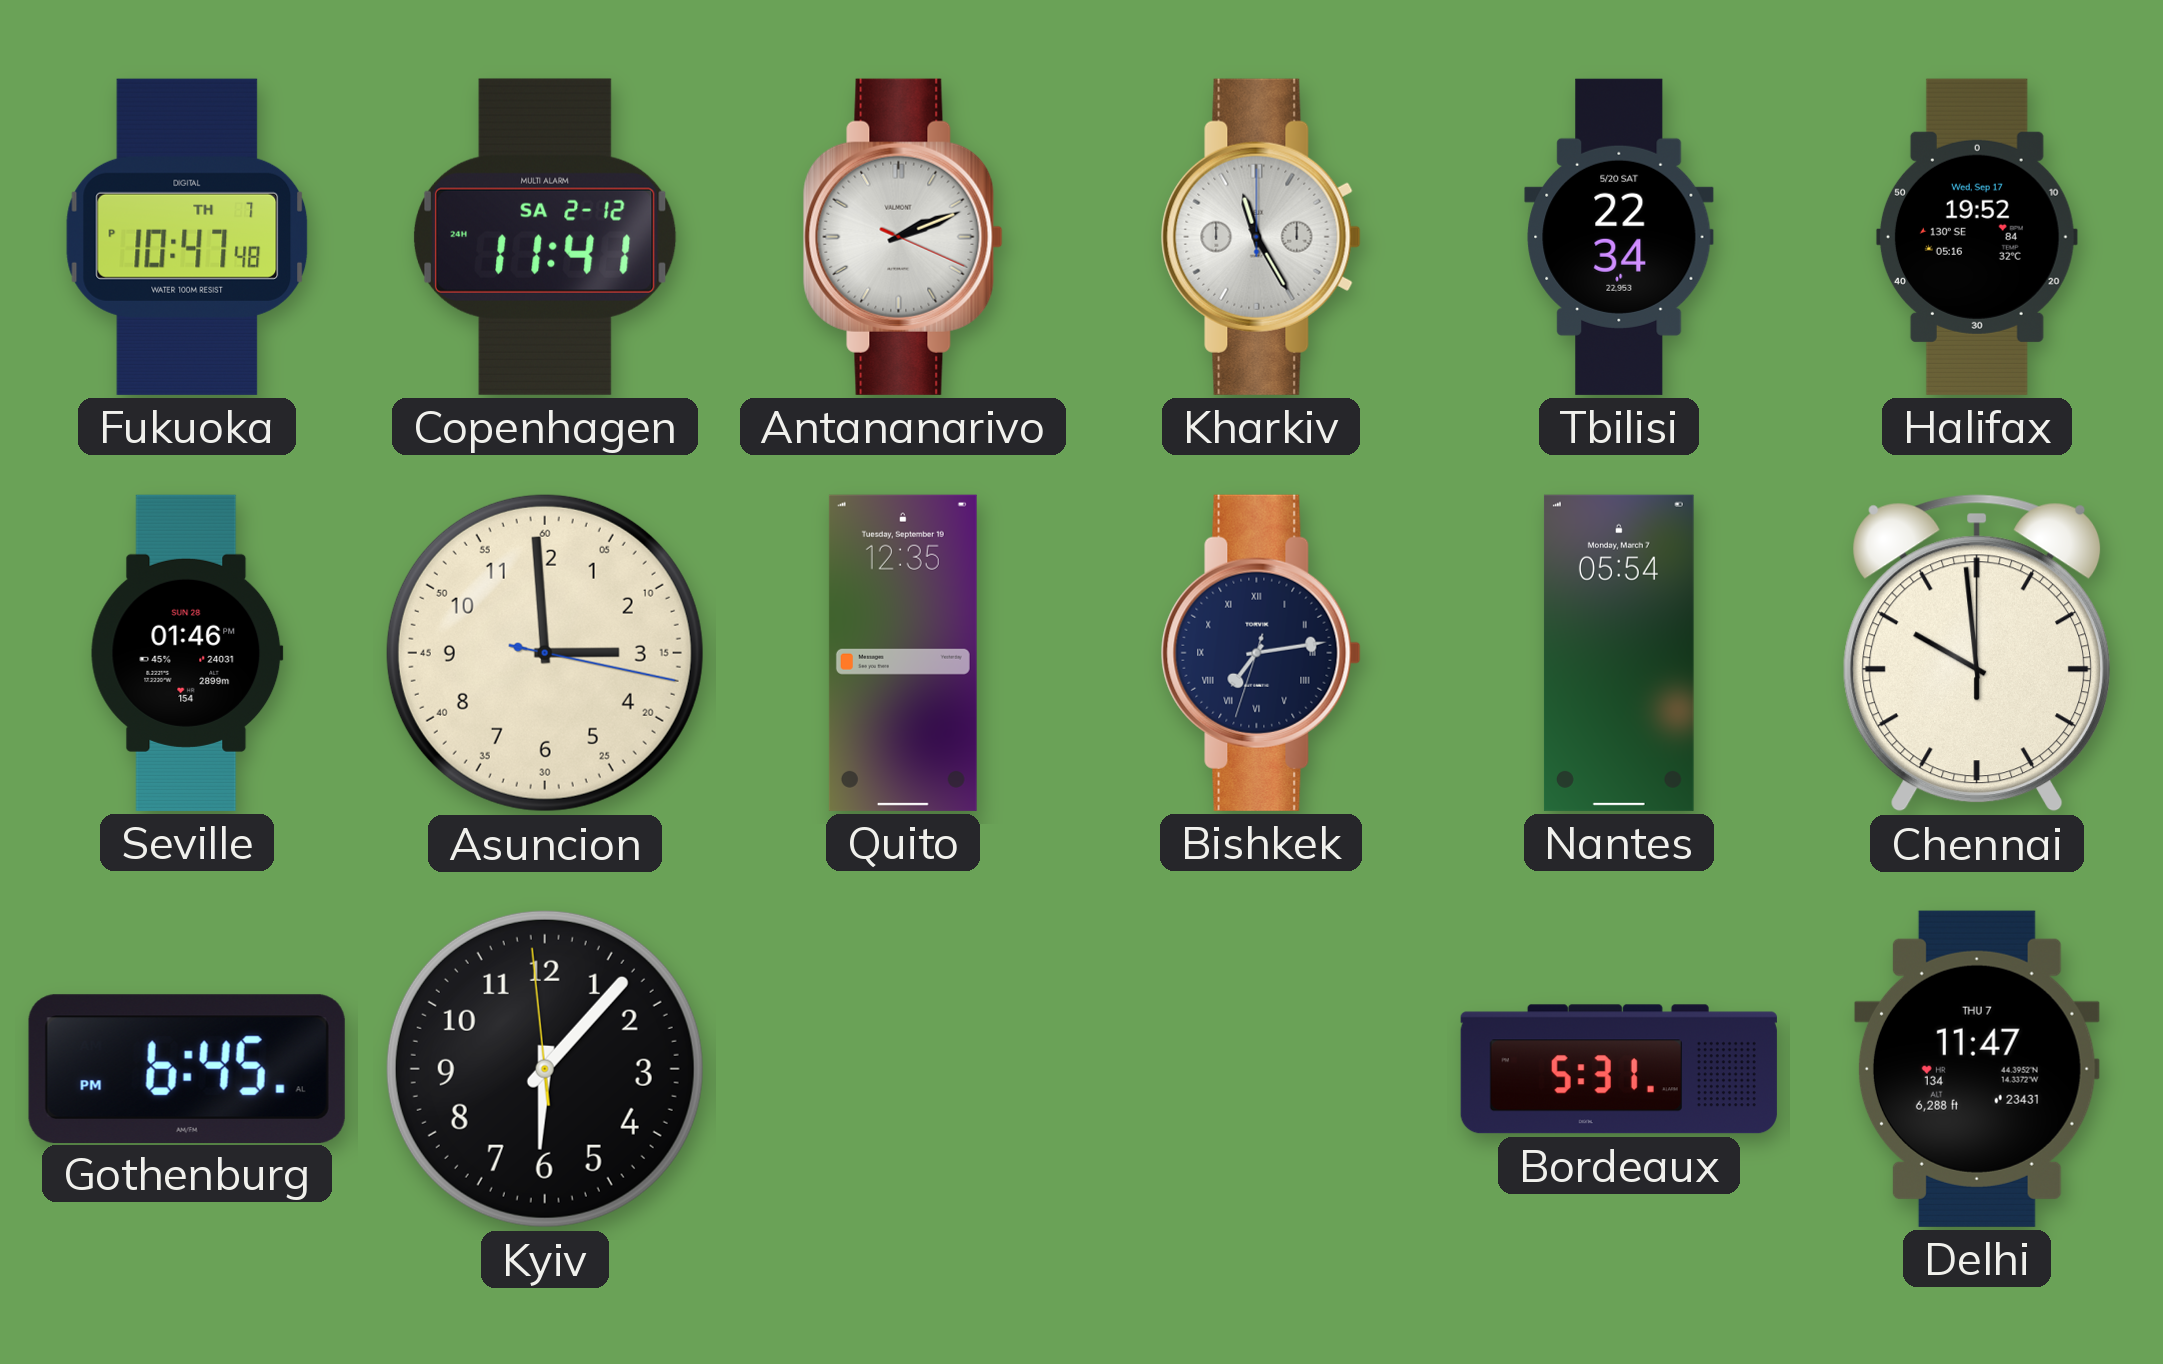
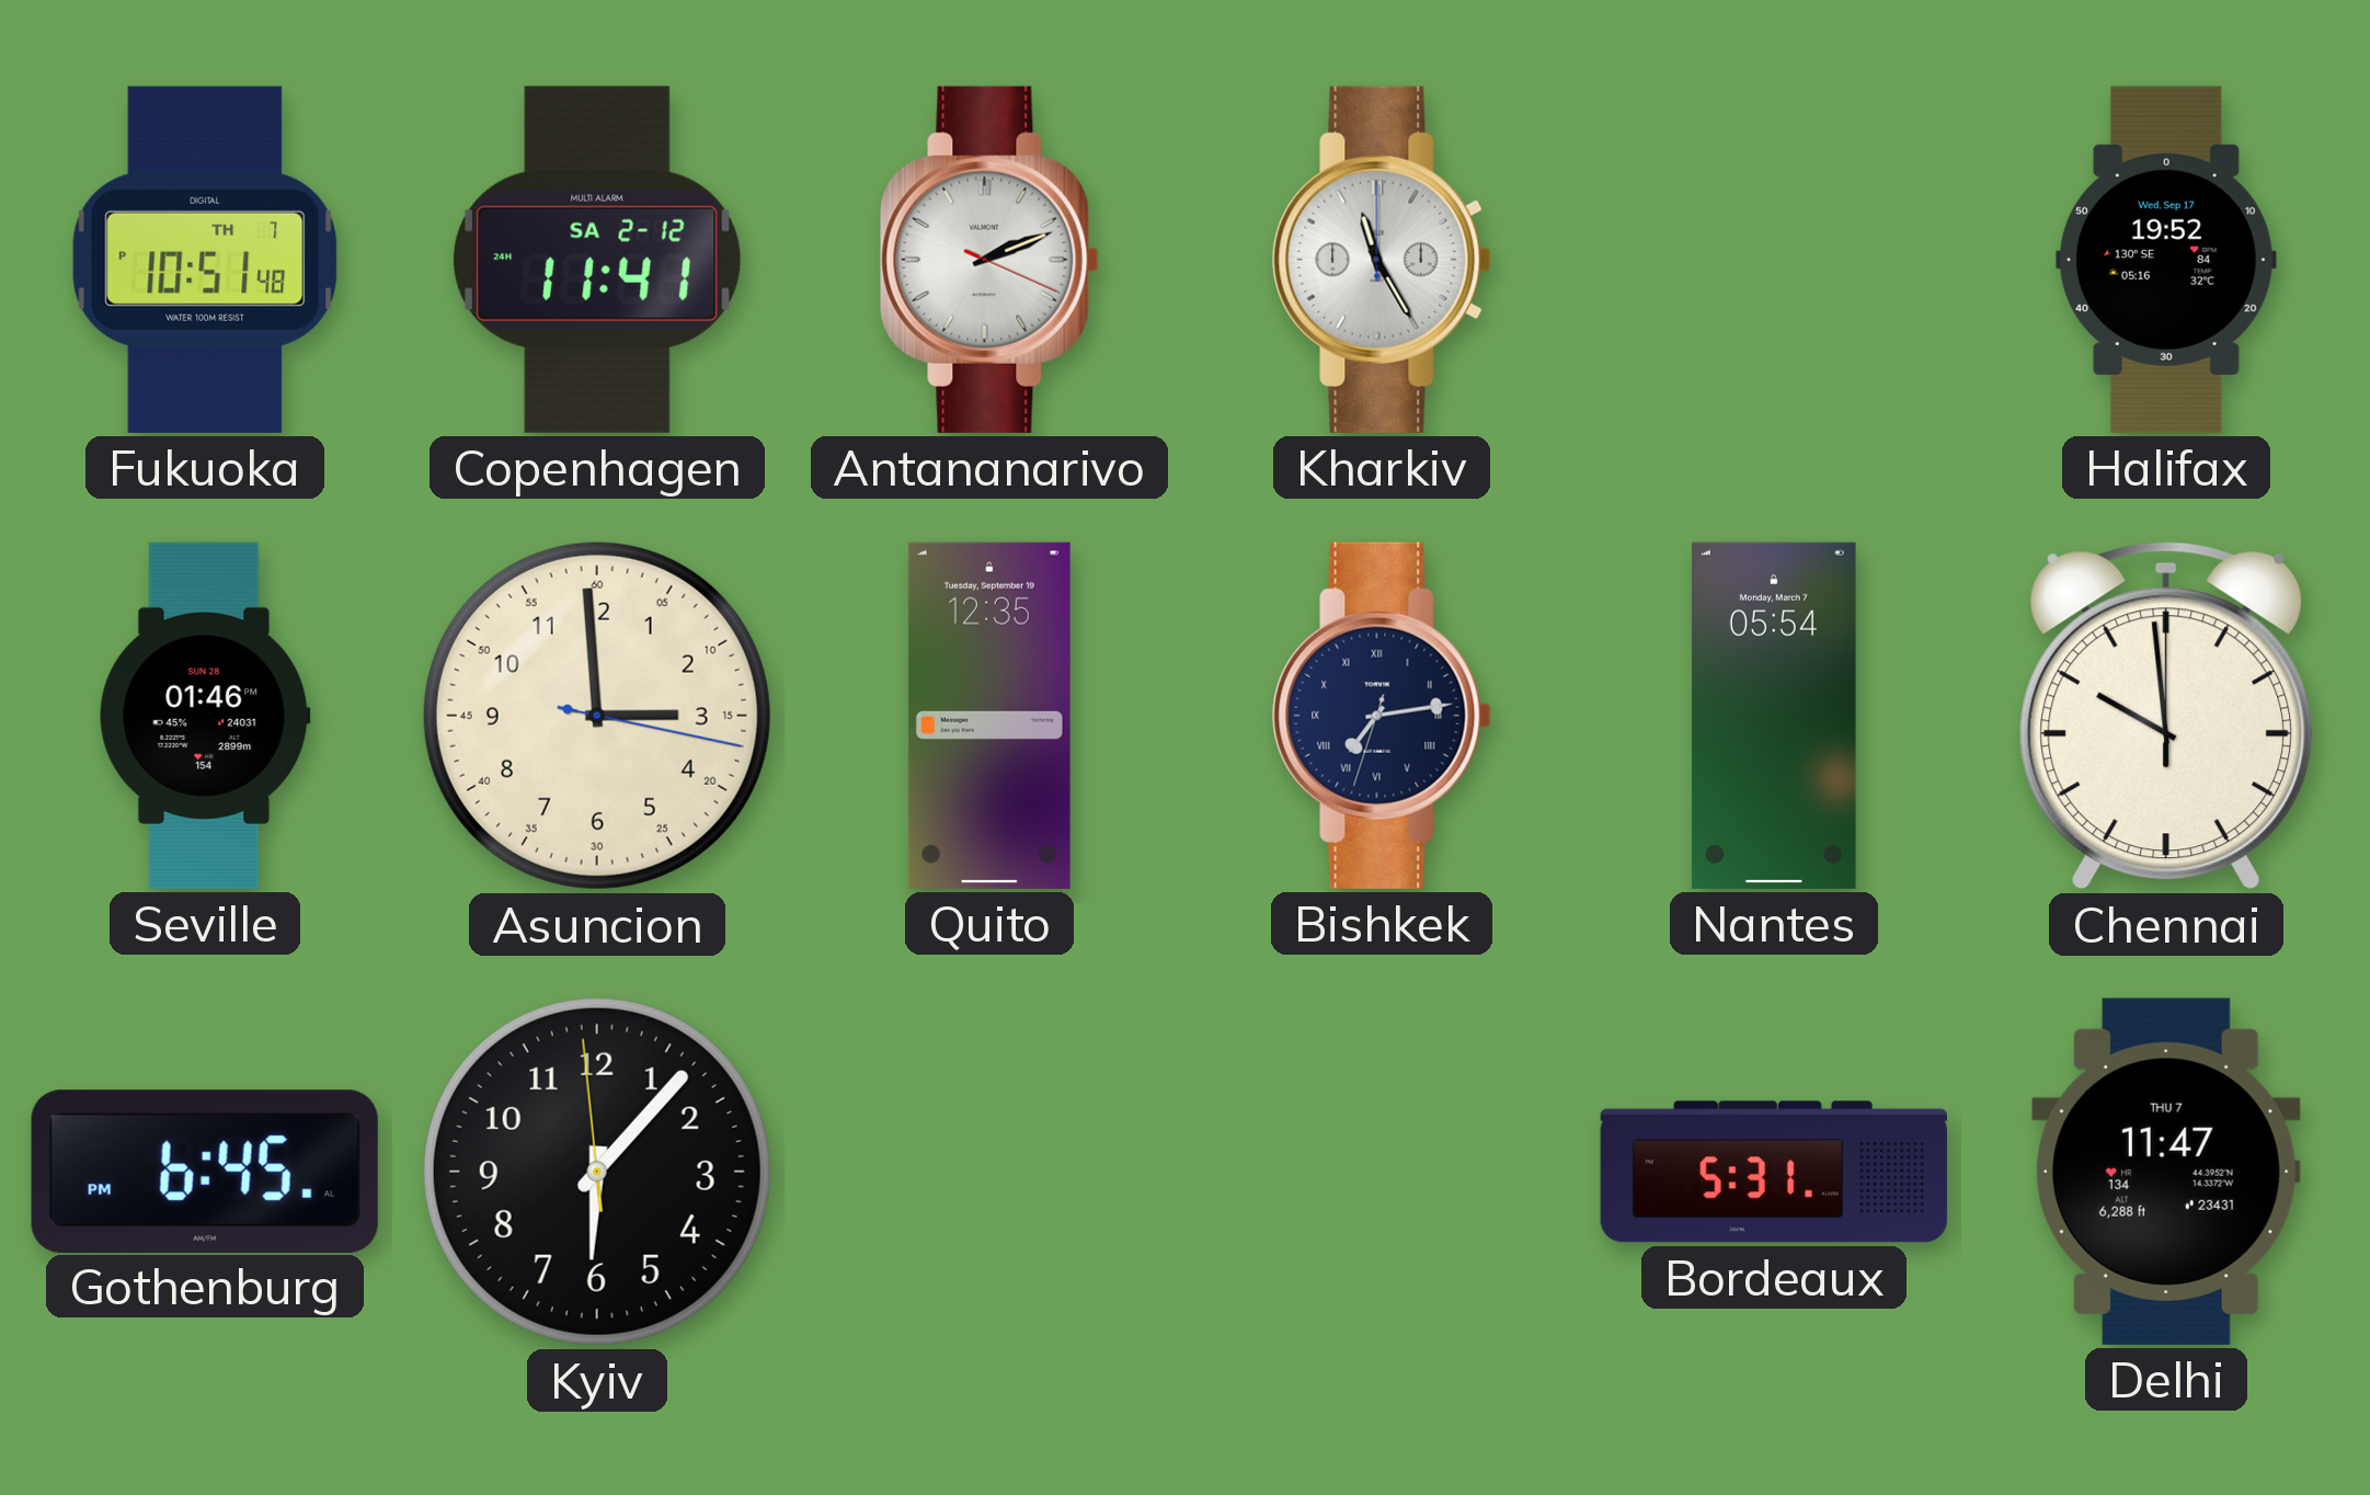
Fukuoka: 10:47 -> 10:51 (205, 260)
Tbilisi: 22:34 -> none (1619, 237)
